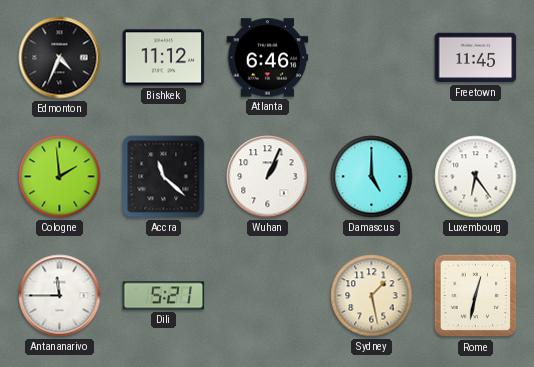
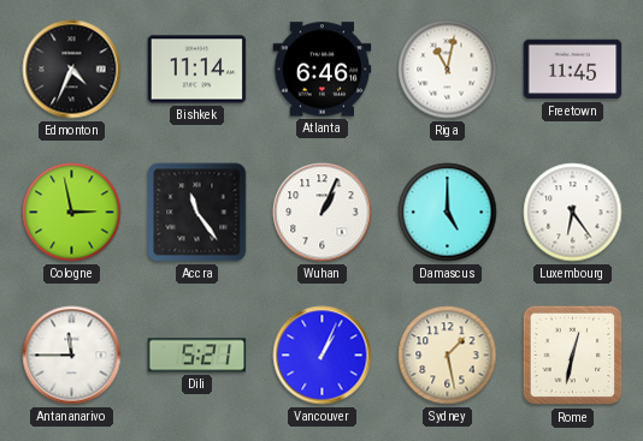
Bishkek: 11:12 -> 11:14 (197, 70)
Riga: none -> 11:02 (448, 70)
Cologne: 1:59 -> 2:58 (72, 213)
Accra: 11:22 -> 11:24 (197, 213)
Vancouver: none -> 1:04 (323, 356)
